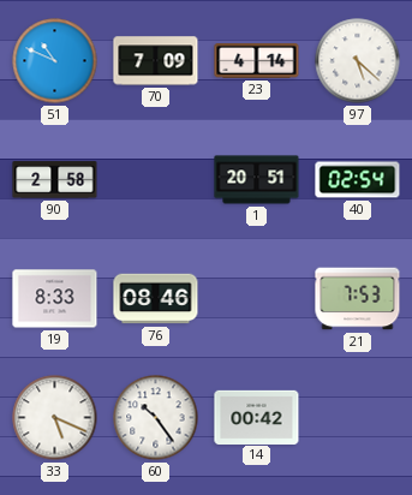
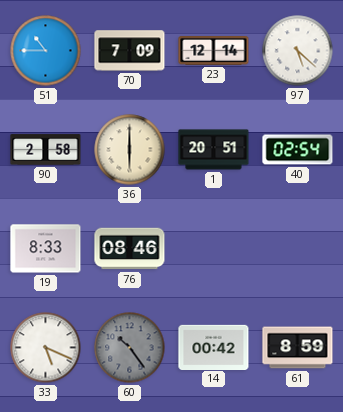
51: 10:49 -> 10:45 (46, 51)
23: 4:14 -> 12:14 (214, 51)
36: none -> 6:00 (130, 150)
21: 7:53 -> none (358, 299)
60 dial: white -> grey (130, 348)
61: none -> 8:59 (298, 348)
